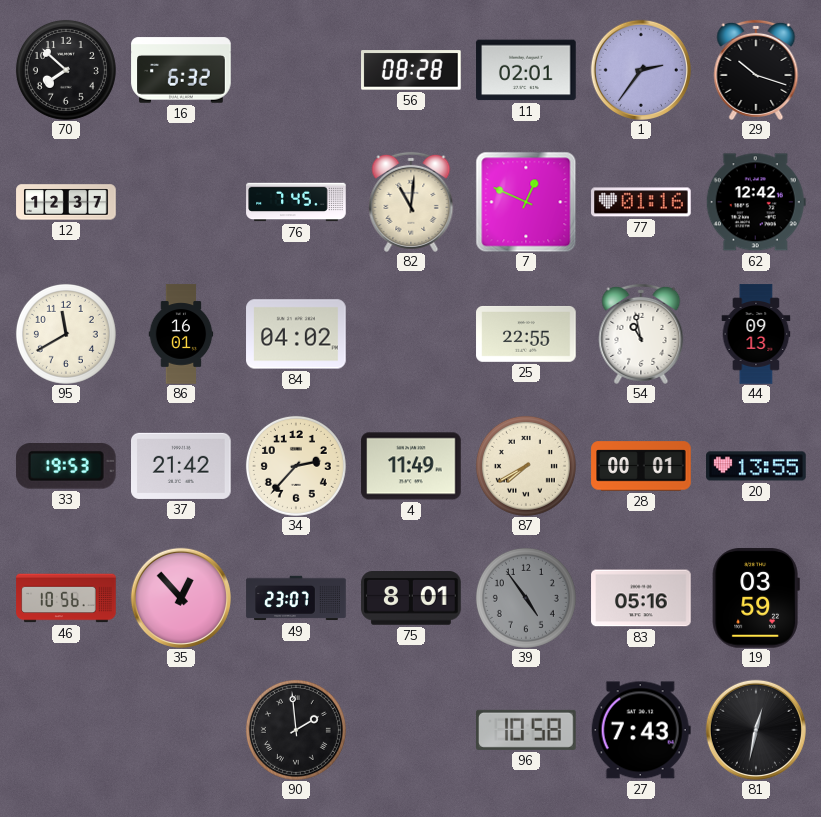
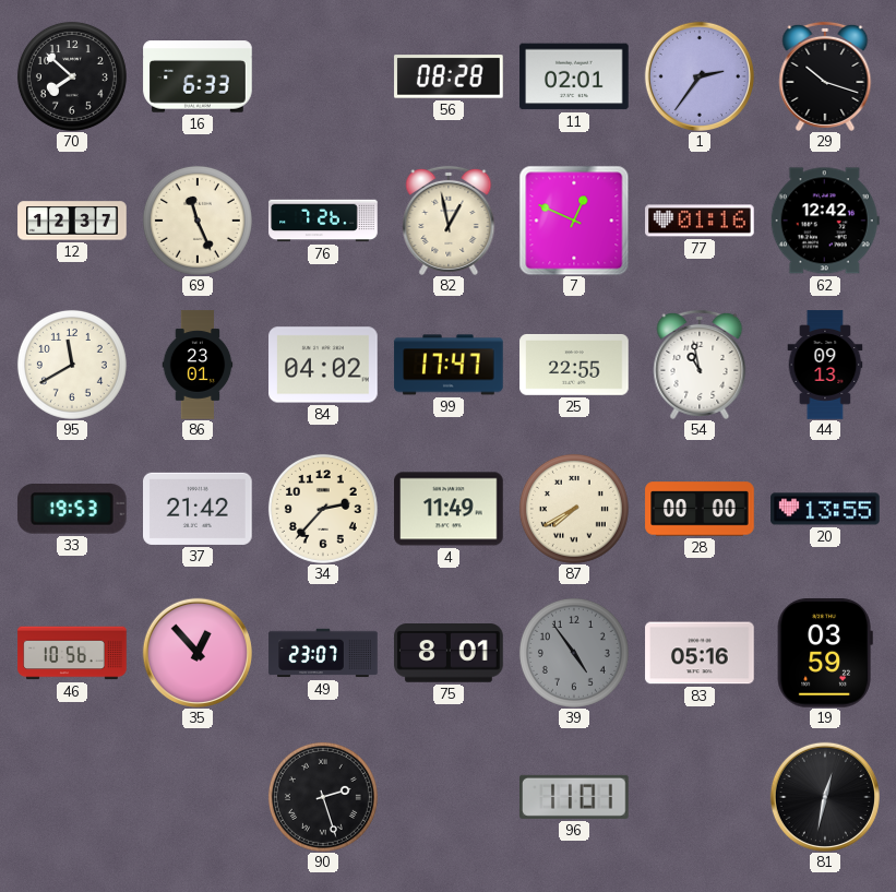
16: 6:32 -> 6:33 (198, 76)
69: none -> 11:26 (198, 221)
76: 7:45 -> 7:26 (323, 221)
82: 11:01 -> 12:58 (449, 221)
86: 16:01 -> 23:01 (198, 365)
99: none -> 17:47 (449, 365)
28: 00:01 -> 00:00 (700, 509)
90: 1:59 -> 2:27 (323, 797)
96: 10:58 -> 11:01 (575, 797)
27: 7:43 -> none (641, 730)
